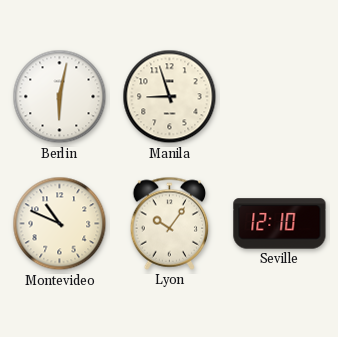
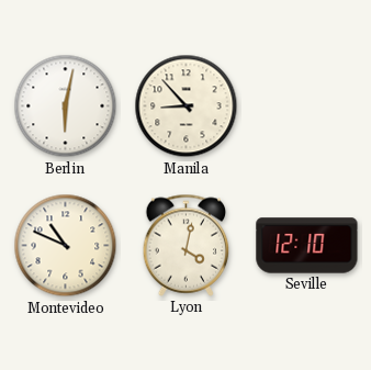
Manila: 8:57 -> 8:53 (187, 106)
Lyon: 10:06 -> 4:02 (187, 245)
